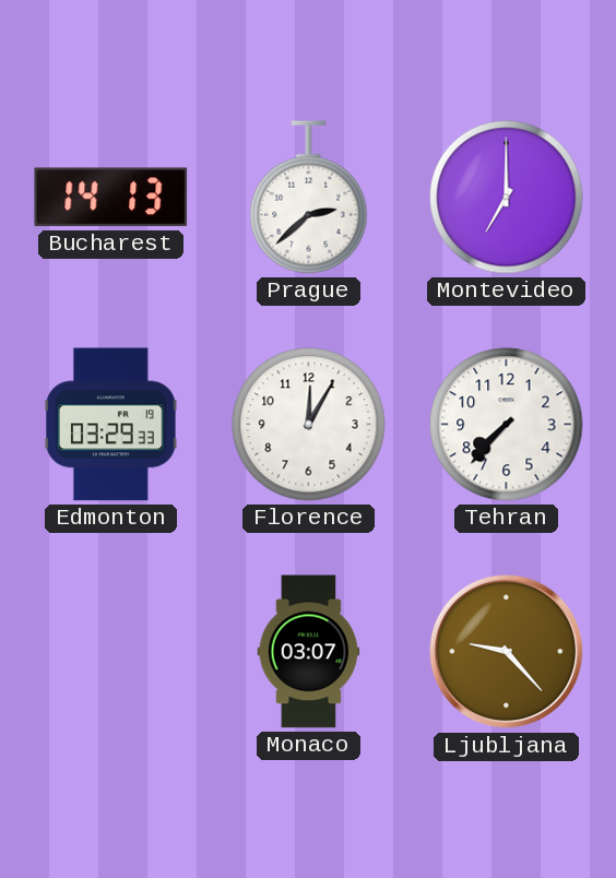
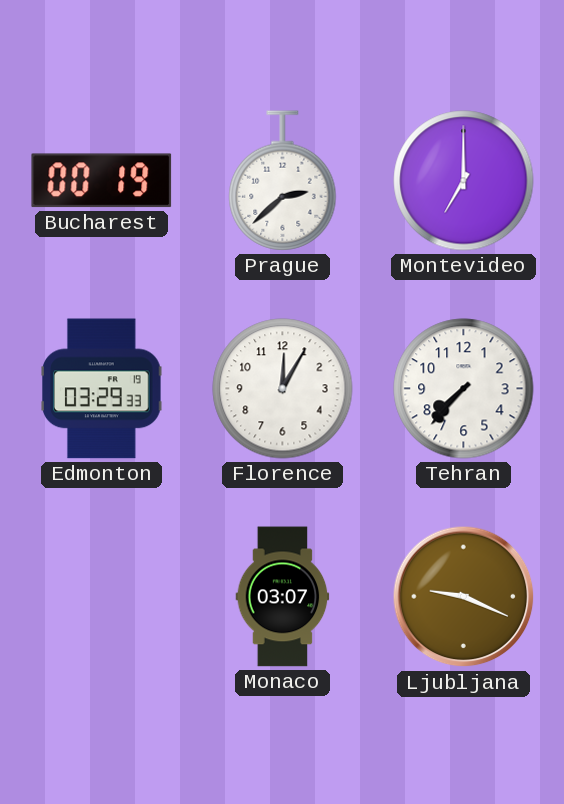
Bucharest: 14:13 -> 00:19 (102, 181)
Ljubljana: 9:23 -> 9:19 (464, 597)
